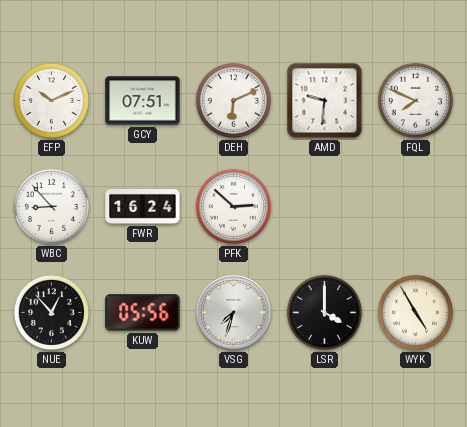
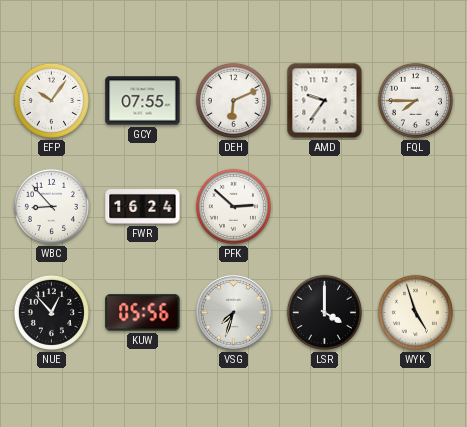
EFP: 10:11 -> 10:06 (51, 100)
GCY: 07:51 -> 07:55 (143, 101)
AMD: 9:31 -> 9:36 (325, 101)
FQL: 7:49 -> 7:45 (415, 100)
WYK: 4:55 -> 4:57 (415, 312)
